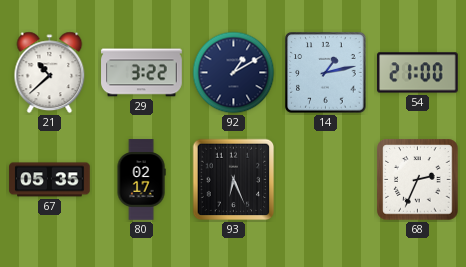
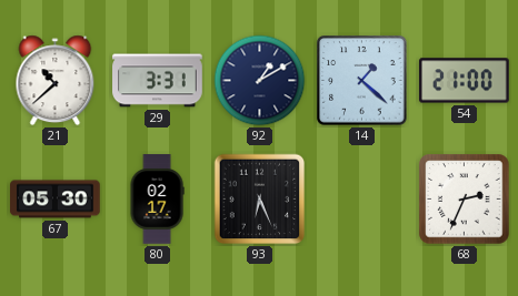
29: 3:22 -> 3:31 (158, 81)
14: 1:13 -> 1:22 (362, 81)
67: 05:35 -> 05:30 (56, 200)
